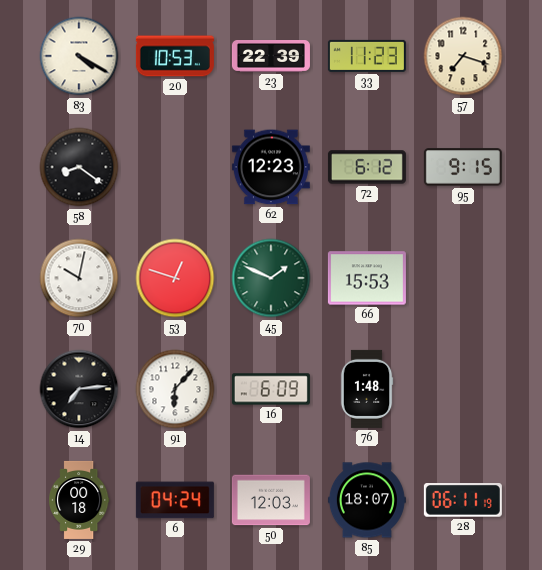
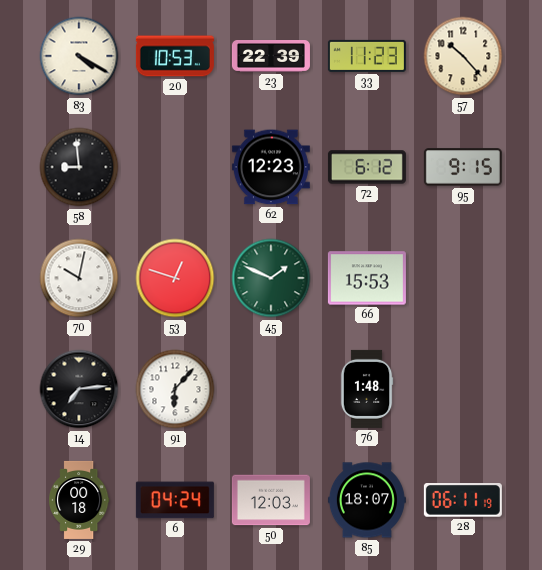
57: 7:18 -> 10:23 (463, 56)
58: 8:21 -> 8:59 (79, 167)
16: 6:09 -> none (271, 389)
